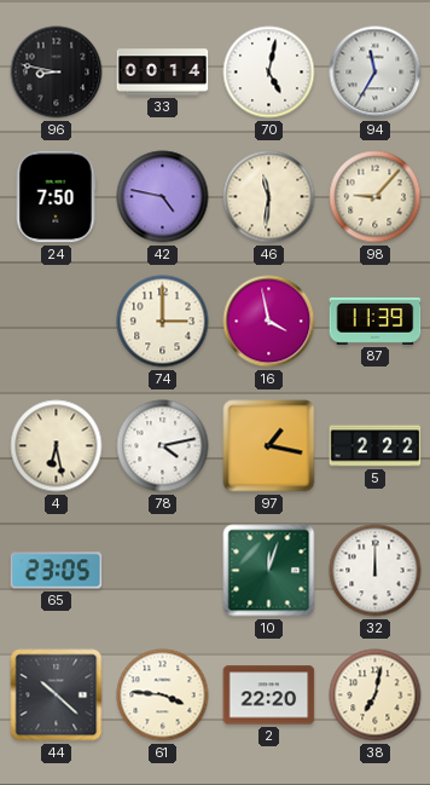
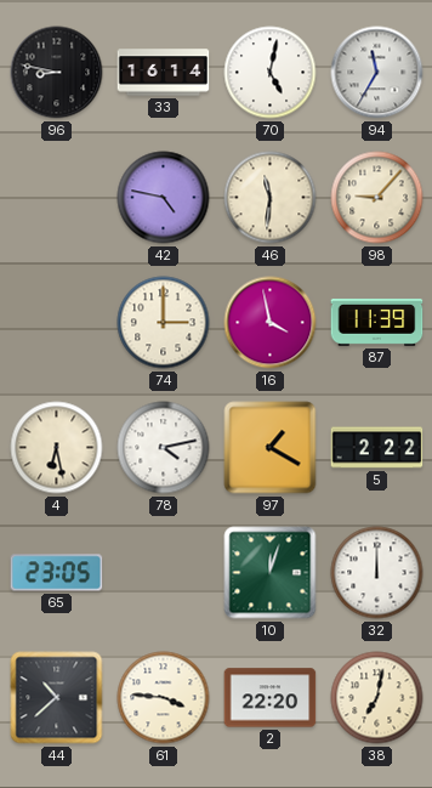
33: 00:14 -> 16:14 (164, 73)
24: 7:50 -> none (56, 197)
97: 1:17 -> 1:20 (271, 448)
44: 10:22 -> 10:38 (57, 698)
